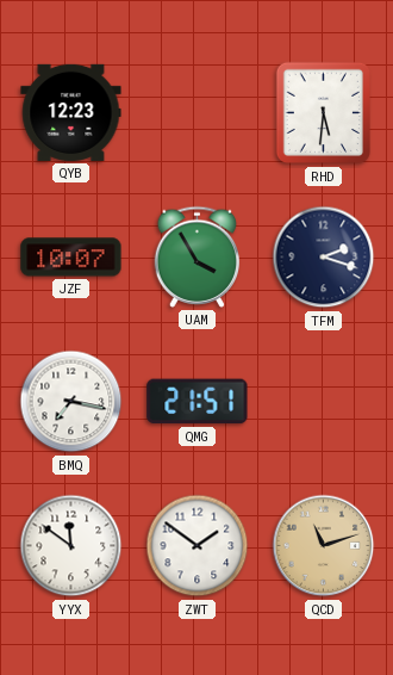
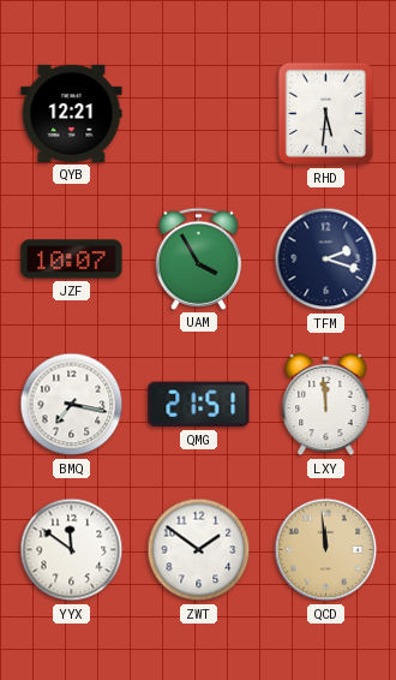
QYB: 12:23 -> 12:21 (72, 113)
LXY: none -> 11:59 (326, 405)
QCD: 11:12 -> 11:59 (326, 550)
